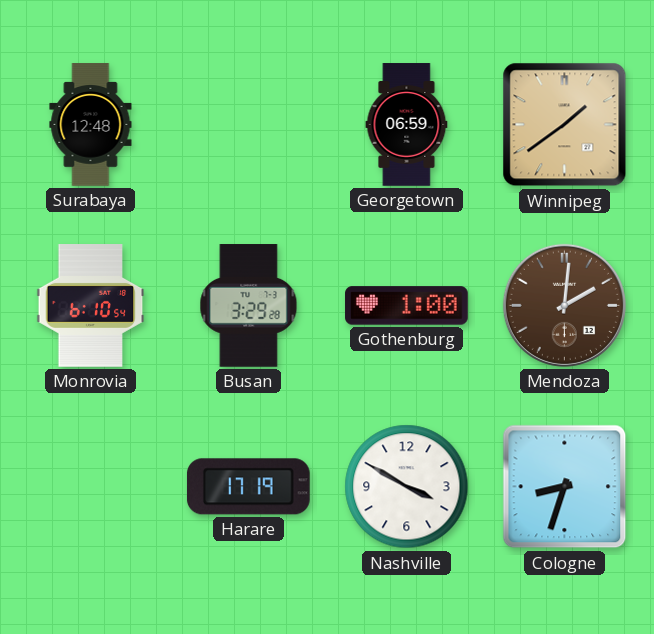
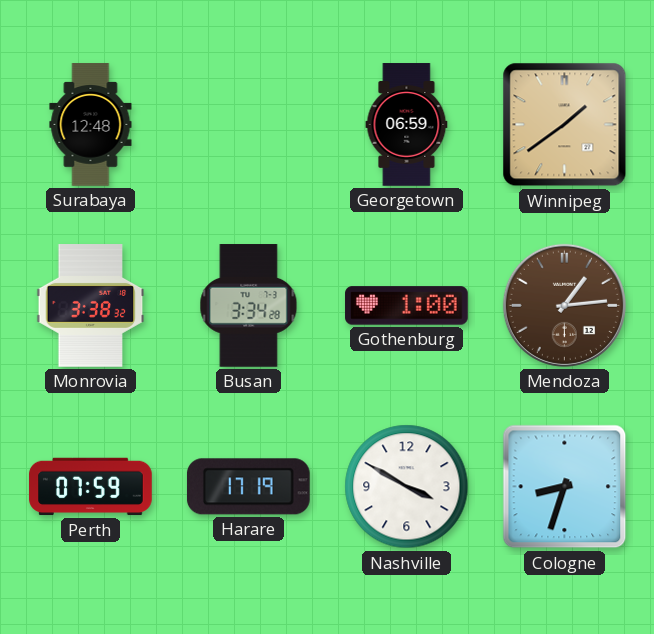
Monrovia: 6:10 -> 3:38 (91, 306)
Busan: 3:29 -> 3:34 (249, 306)
Mendoza: 2:01 -> 1:14 (564, 305)
Perth: none -> 07:59 (91, 487)
